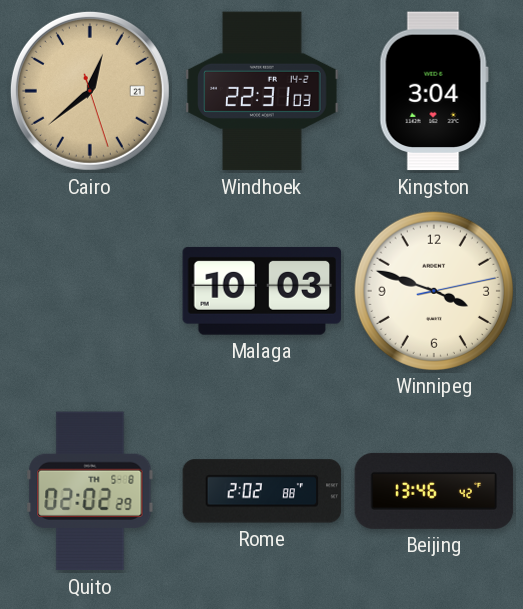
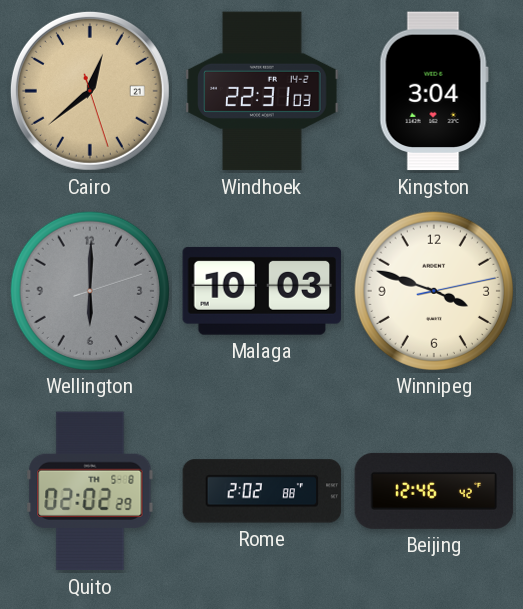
Wellington: none -> 6:00 (89, 290)
Beijing: 13:46 -> 12:46 (434, 491)
